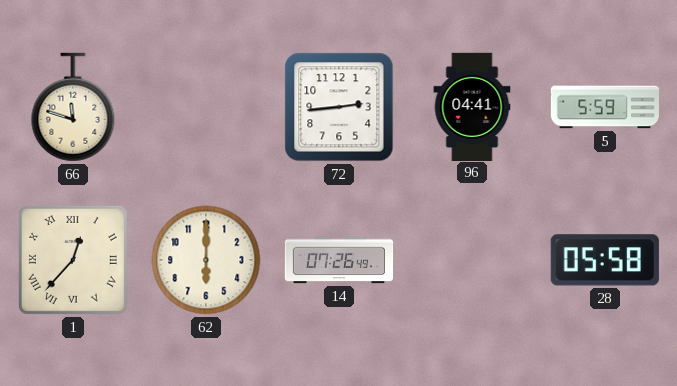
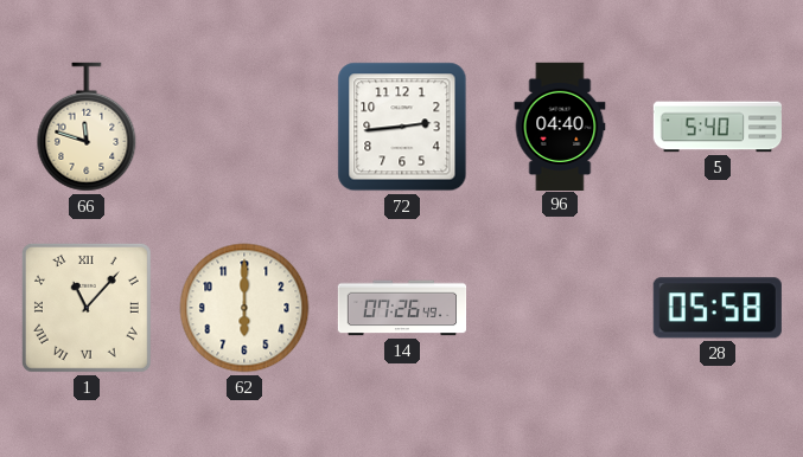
96: 04:41 -> 04:40 (560, 125)
5: 5:59 -> 5:40 (716, 127)
1: 12:37 -> 11:07 (87, 308)
